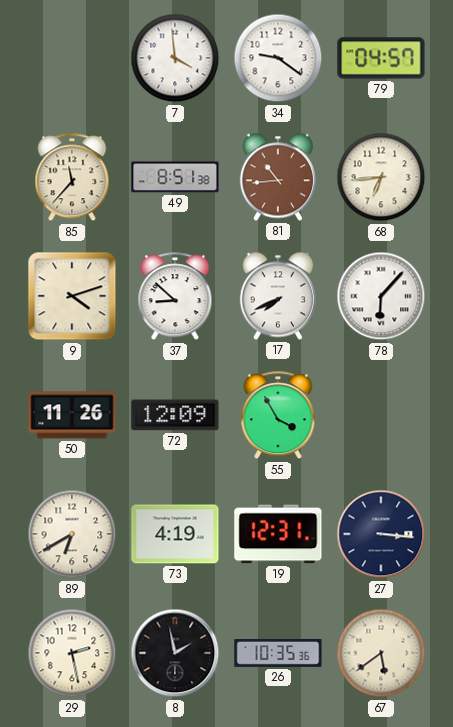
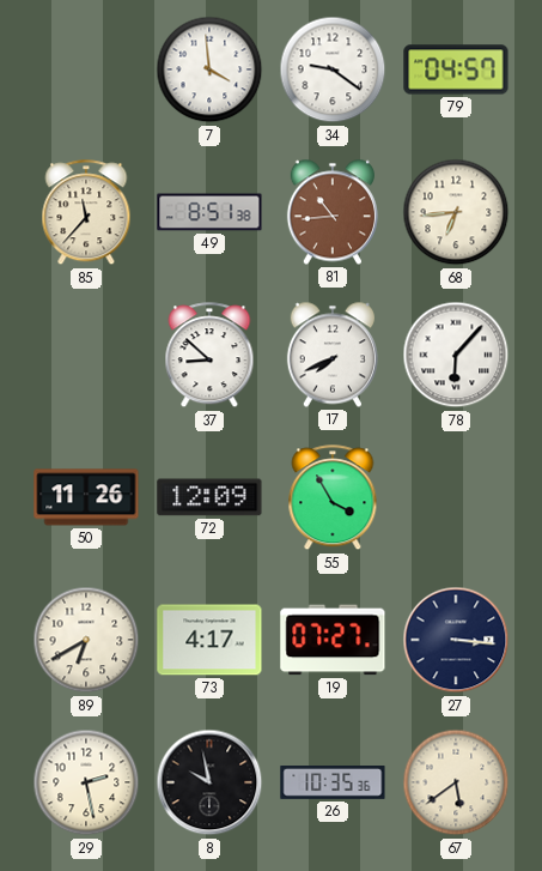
9: 4:12 -> none (72, 296)
73: 4:19 -> 4:17 (209, 640)
19: 12:31 -> 07:27 (333, 640)
8: 1:58 -> 9:58 (209, 782)
